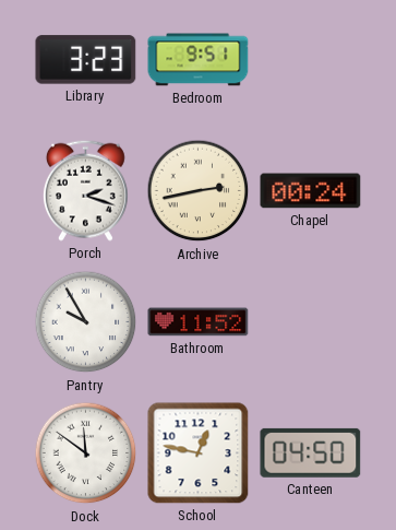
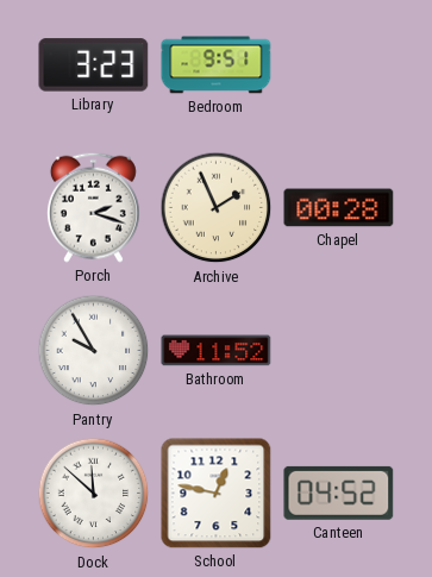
Archive: 2:43 -> 1:56 (217, 208)
Chapel: 00:24 -> 00:28 (339, 208)
Dock: 11:51 -> 11:52 (94, 494)
Canteen: 04:50 -> 04:52 (339, 493)
